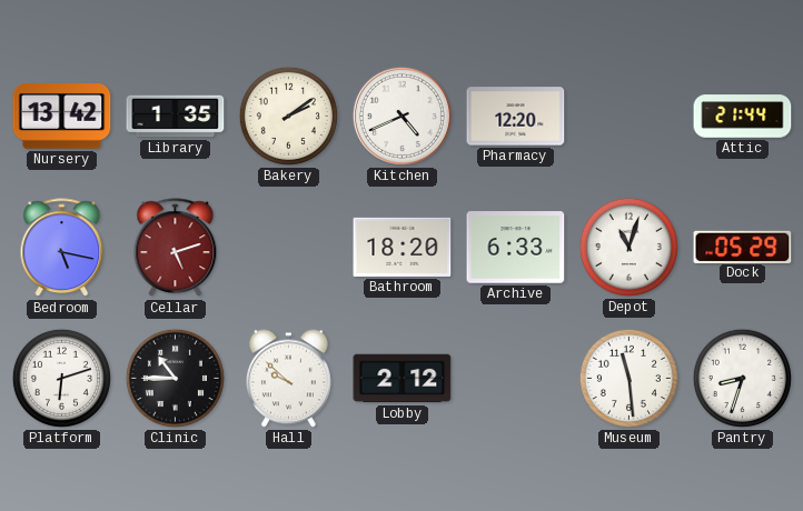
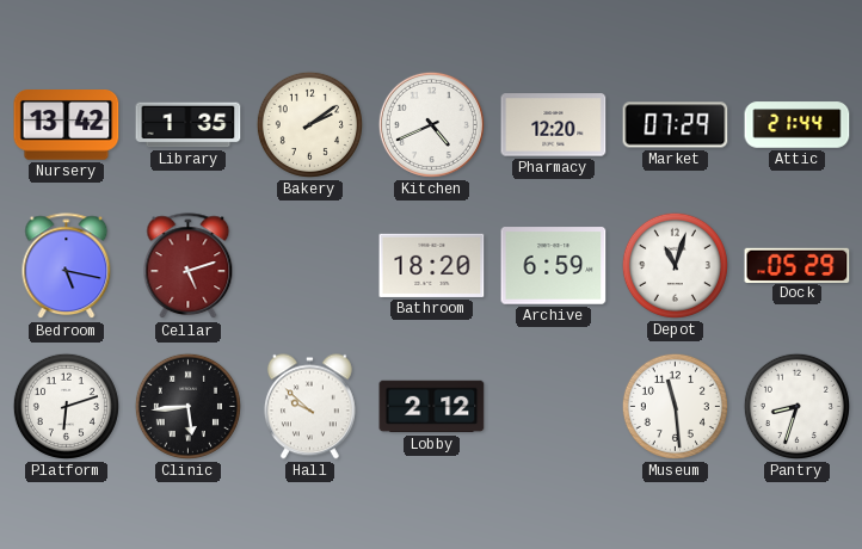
Market: none -> 07:29 (676, 125)
Archive: 6:33 -> 6:59 (554, 266)
Clinic: 10:45 -> 5:44 (187, 406)
